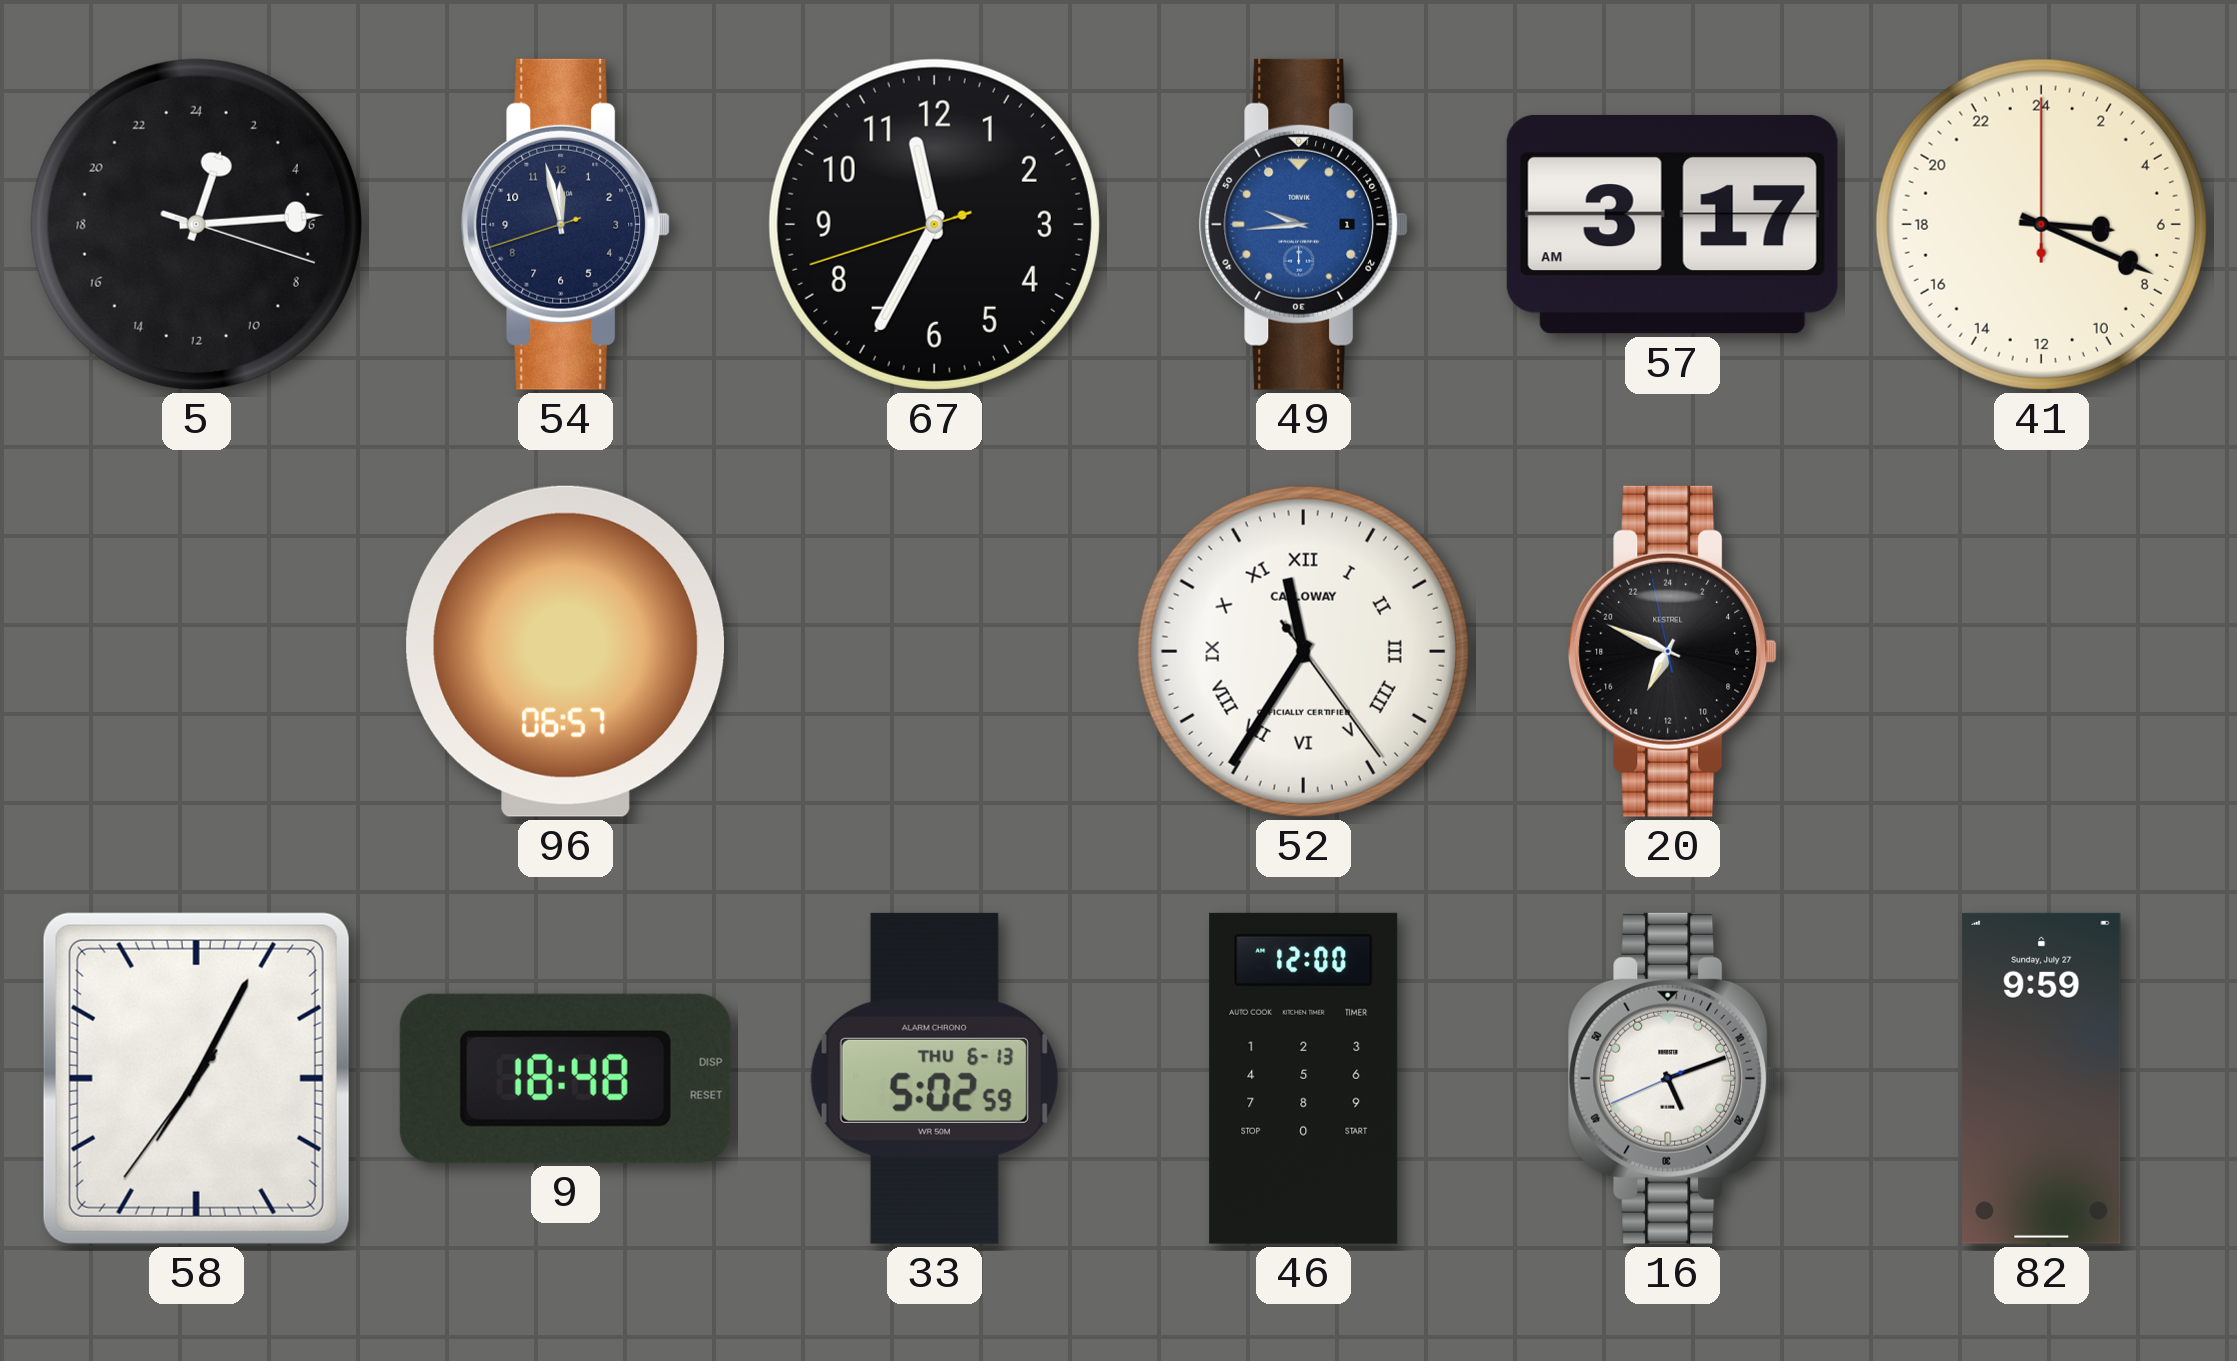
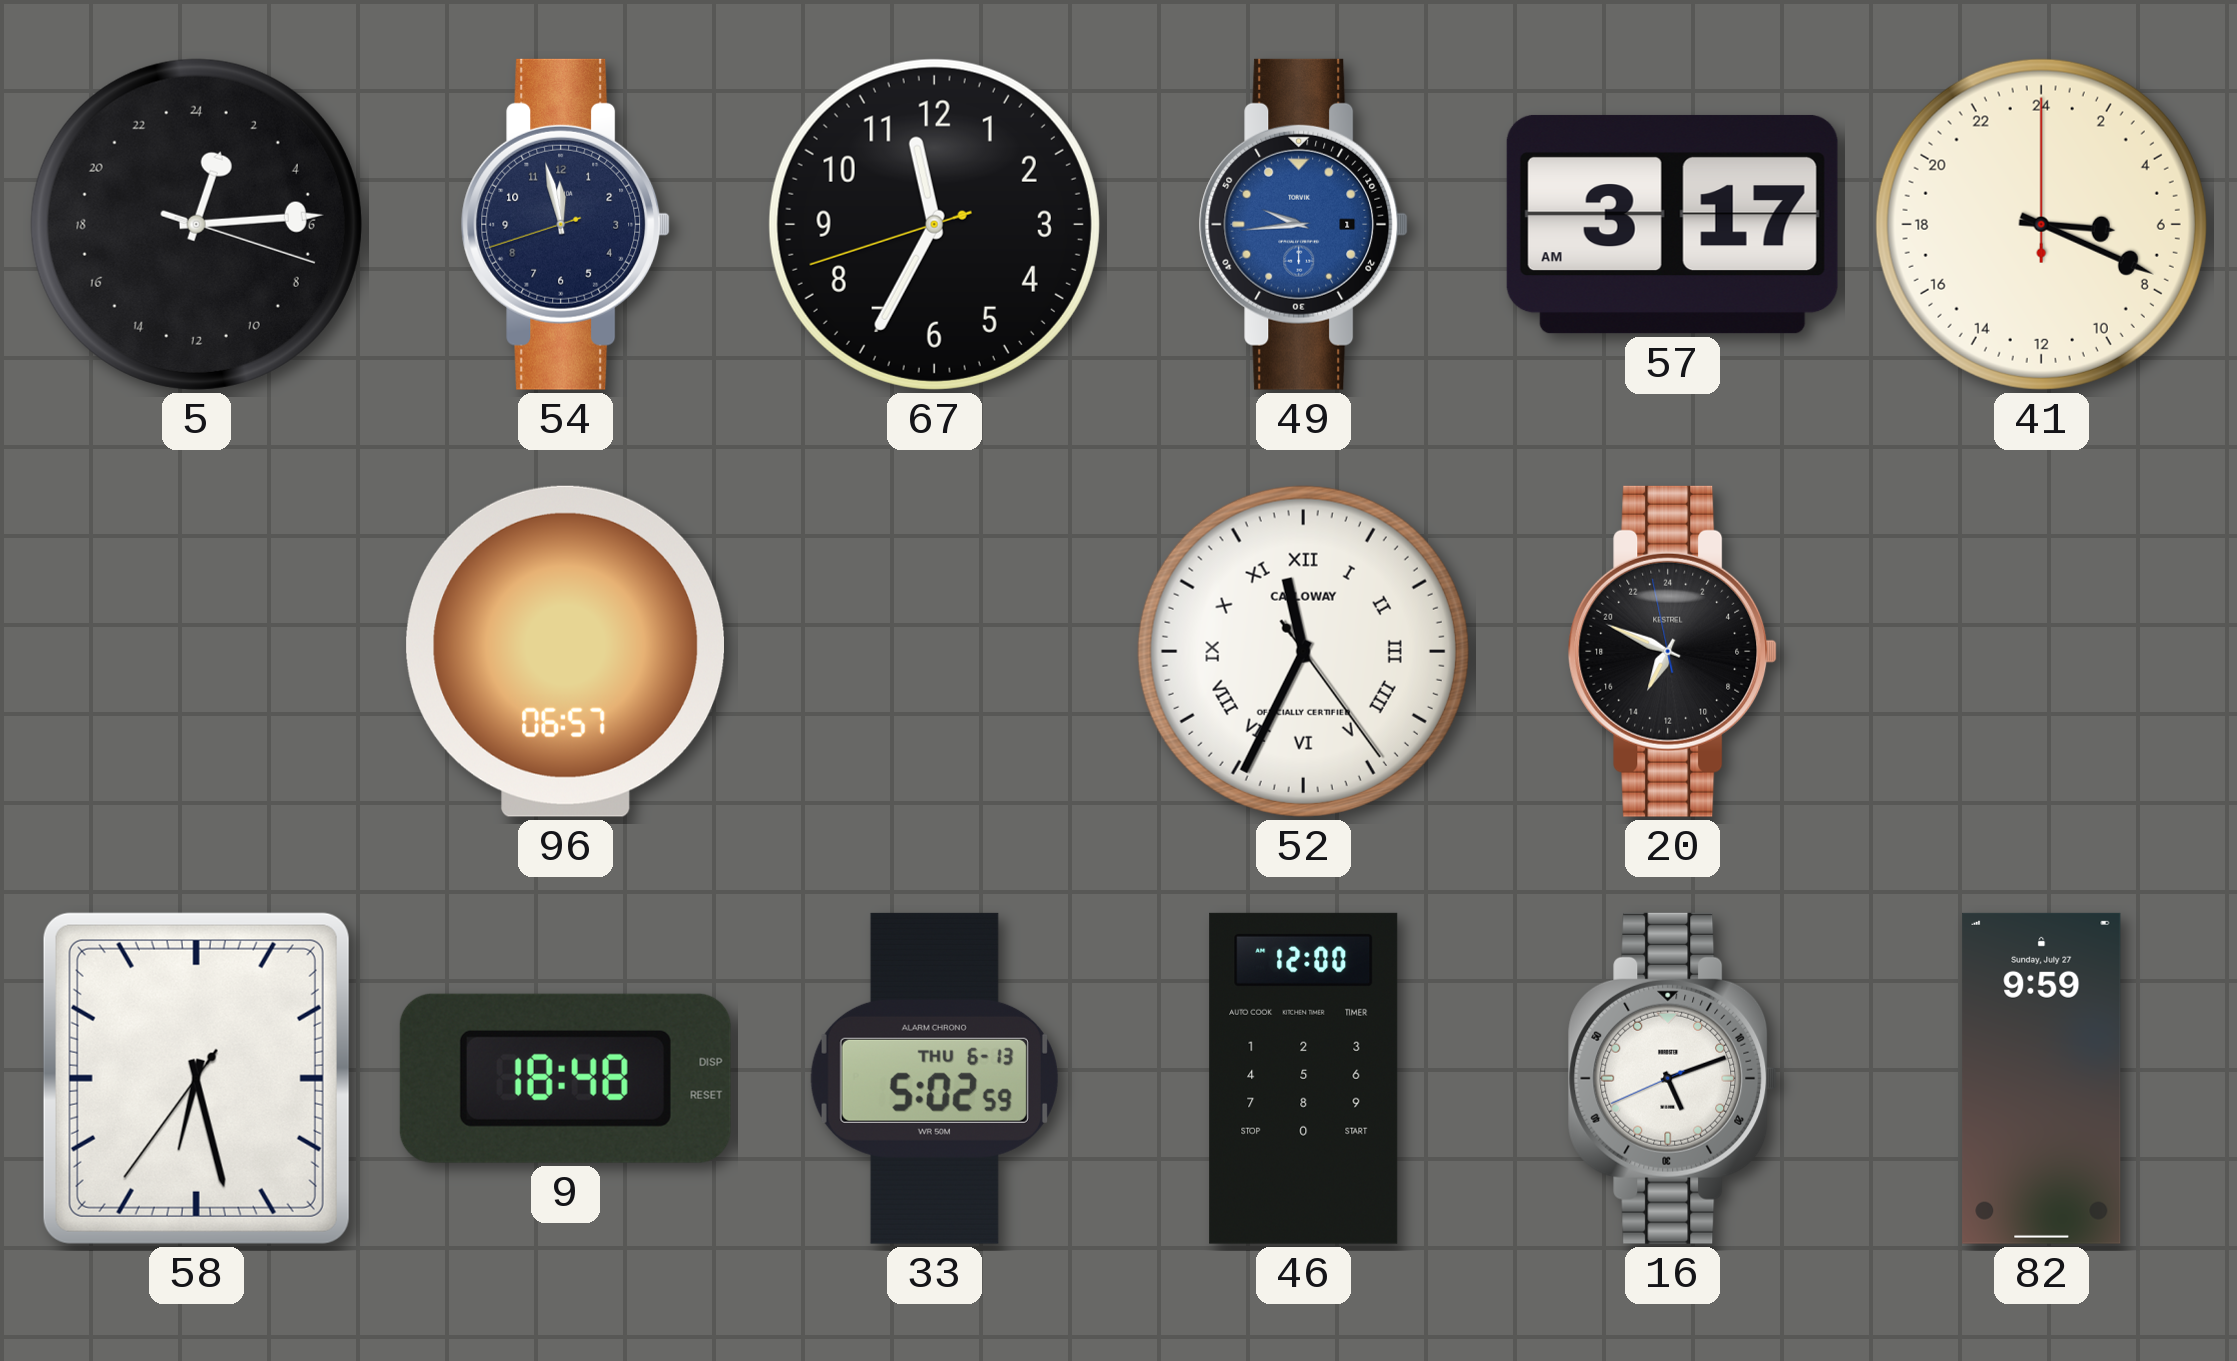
52: 11:35 -> 11:34 (1303, 651)
58: 7:04 -> 6:27 (196, 1078)
